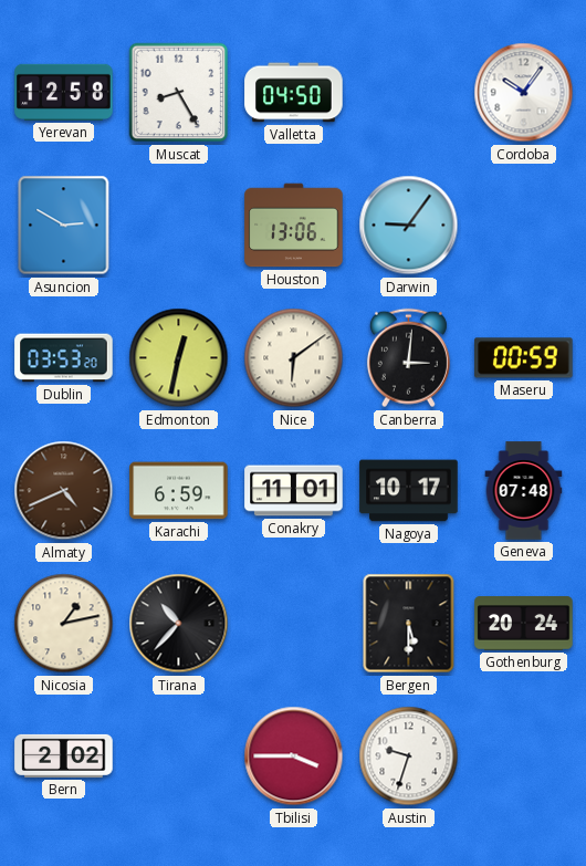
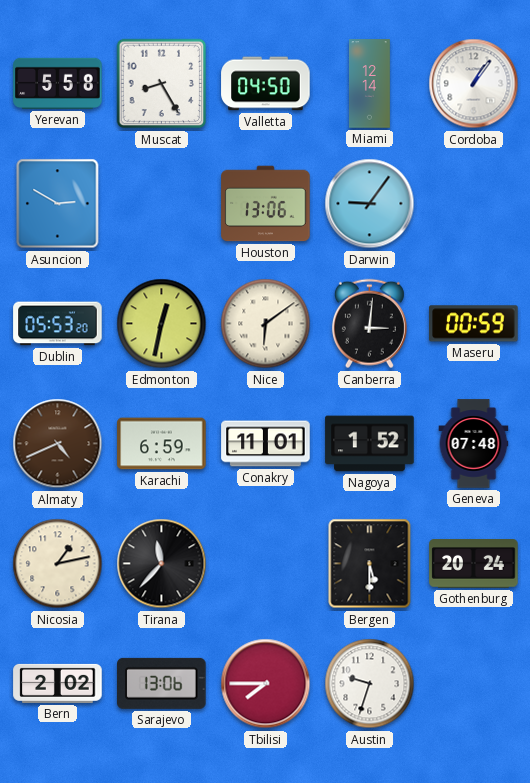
Yerevan: 12:58 -> 5:58 (58, 83)
Miami: none -> 12:14 (370, 84)
Cordoba: 10:06 -> 1:06 (474, 84)
Dublin: 03:53 -> 05:53 (58, 324)
Nagoya: 10:17 -> 1:52 (370, 444)
Tirana: 10:37 -> 11:37 (162, 564)
Sarajevo: none -> 13:06 (162, 683)
Tbilisi: 3:45 -> 7:45 (266, 684)
